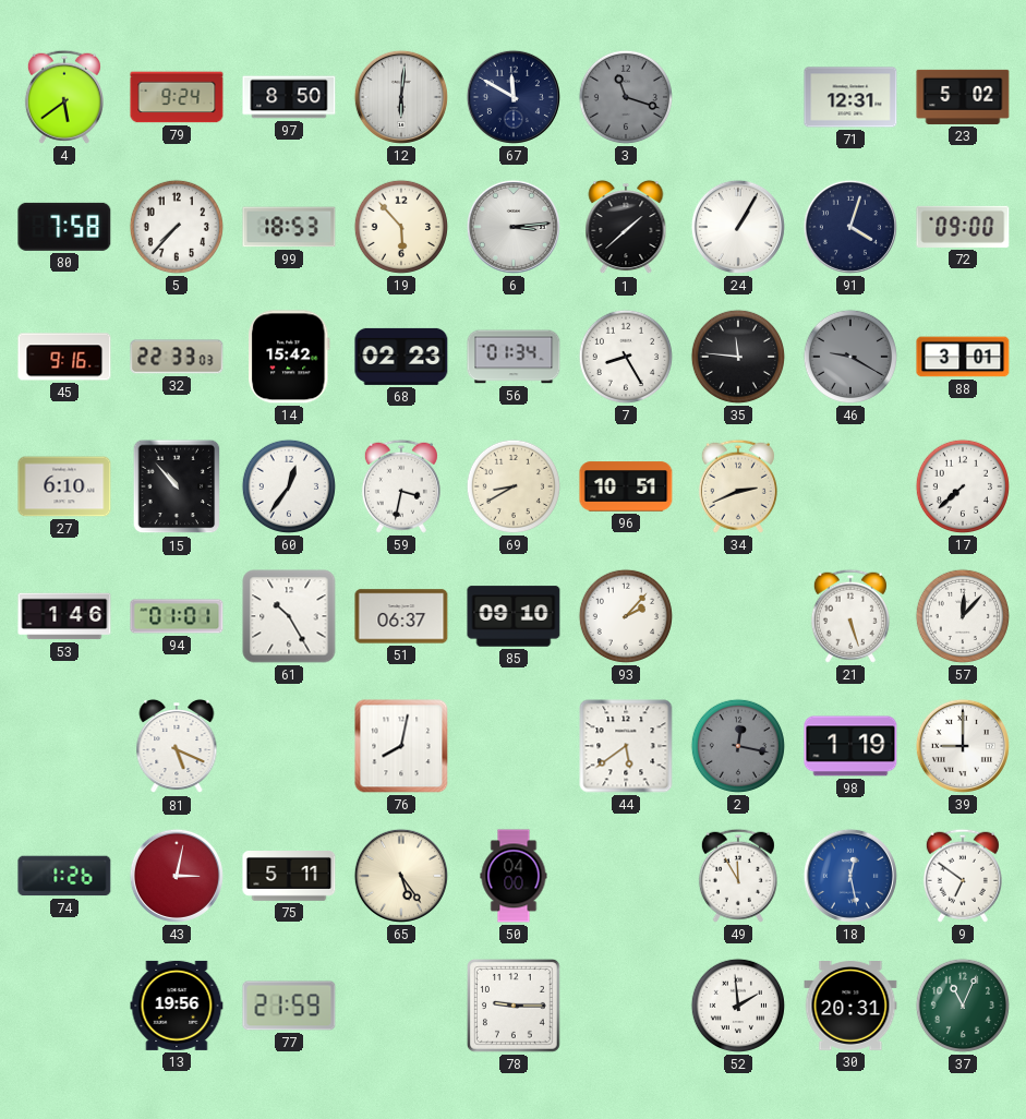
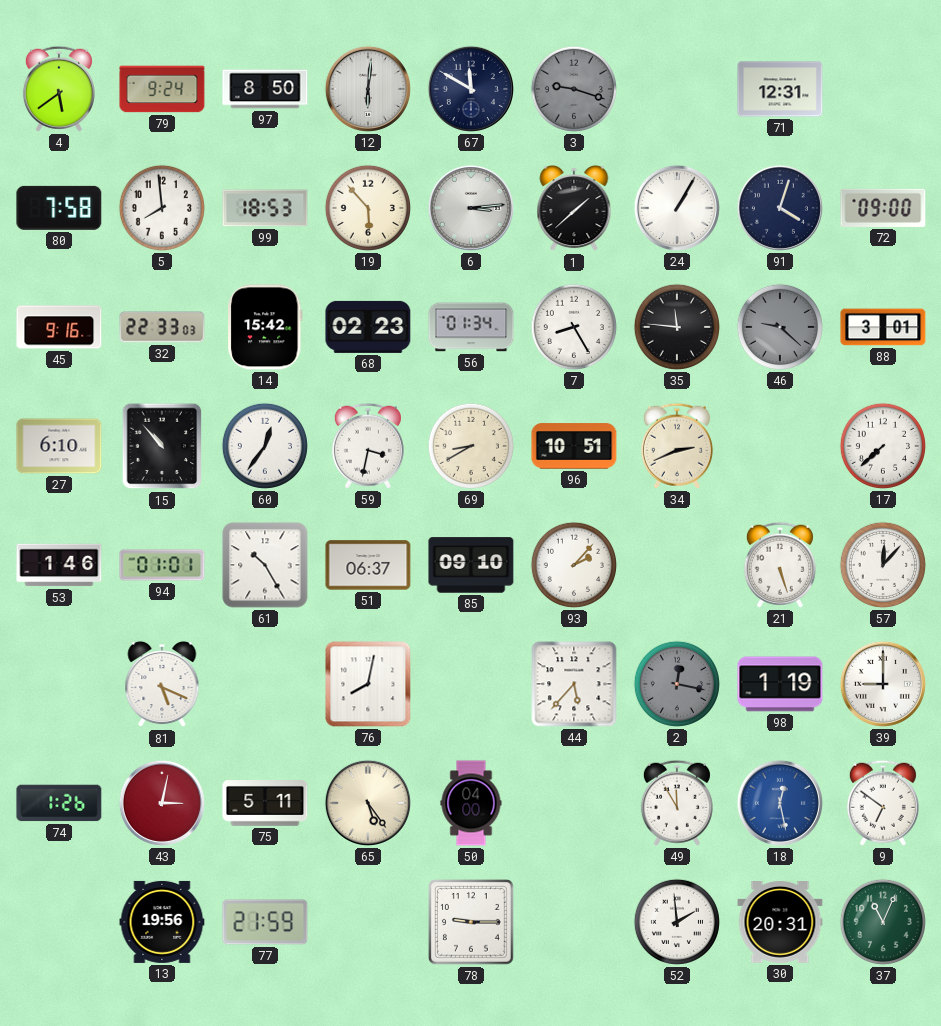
3: 11:18 -> 9:18 (574, 89)
23: 5:02 -> none (963, 97)
5: 7:37 -> 7:59 (162, 208)
46: 9:20 -> 9:22 (780, 327)
44: 5:39 -> 5:37 (574, 684)
